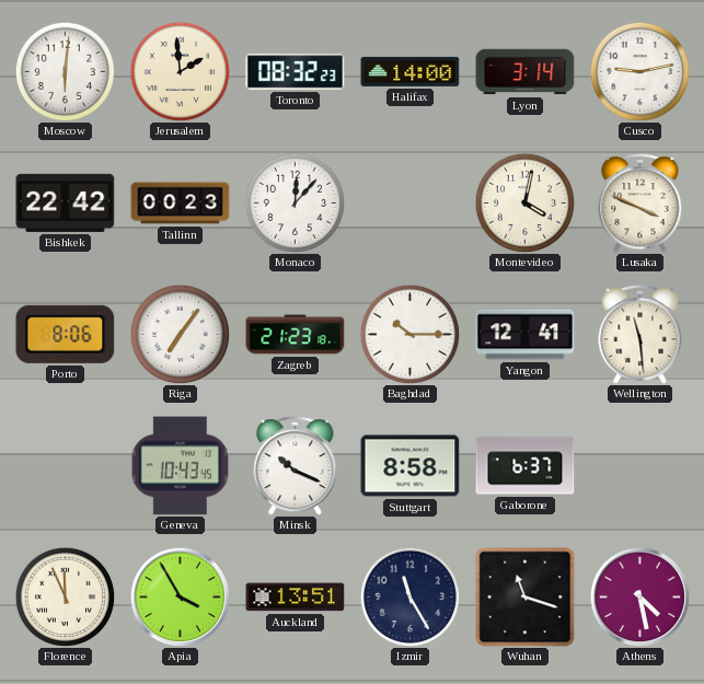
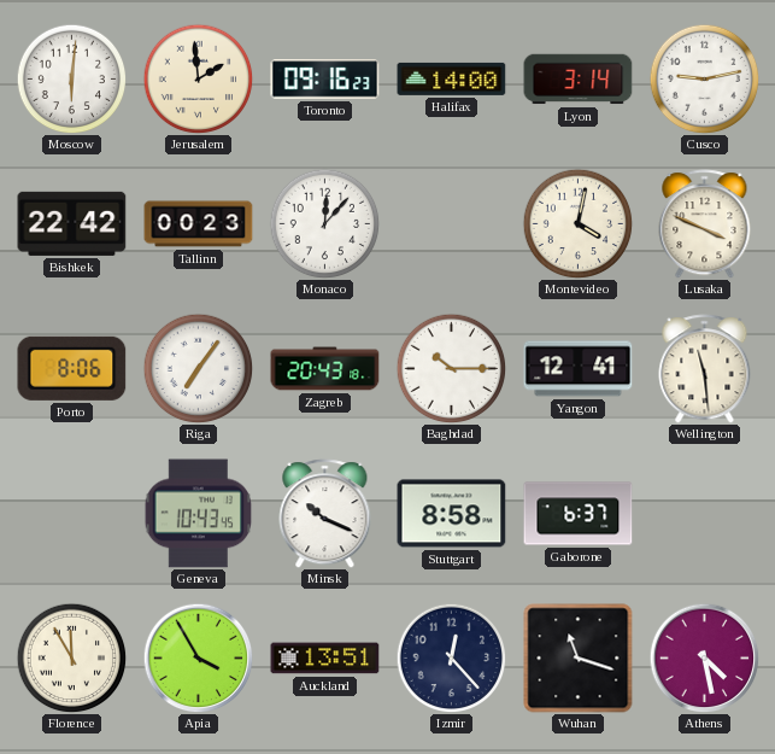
Toronto: 08:32 -> 09:16 (325, 80)
Zagreb: 21:23 -> 20:43 (325, 369)
Florence: 11:56 -> 11:55 (71, 657)
Izmir: 11:25 -> 12:23 (451, 657)
